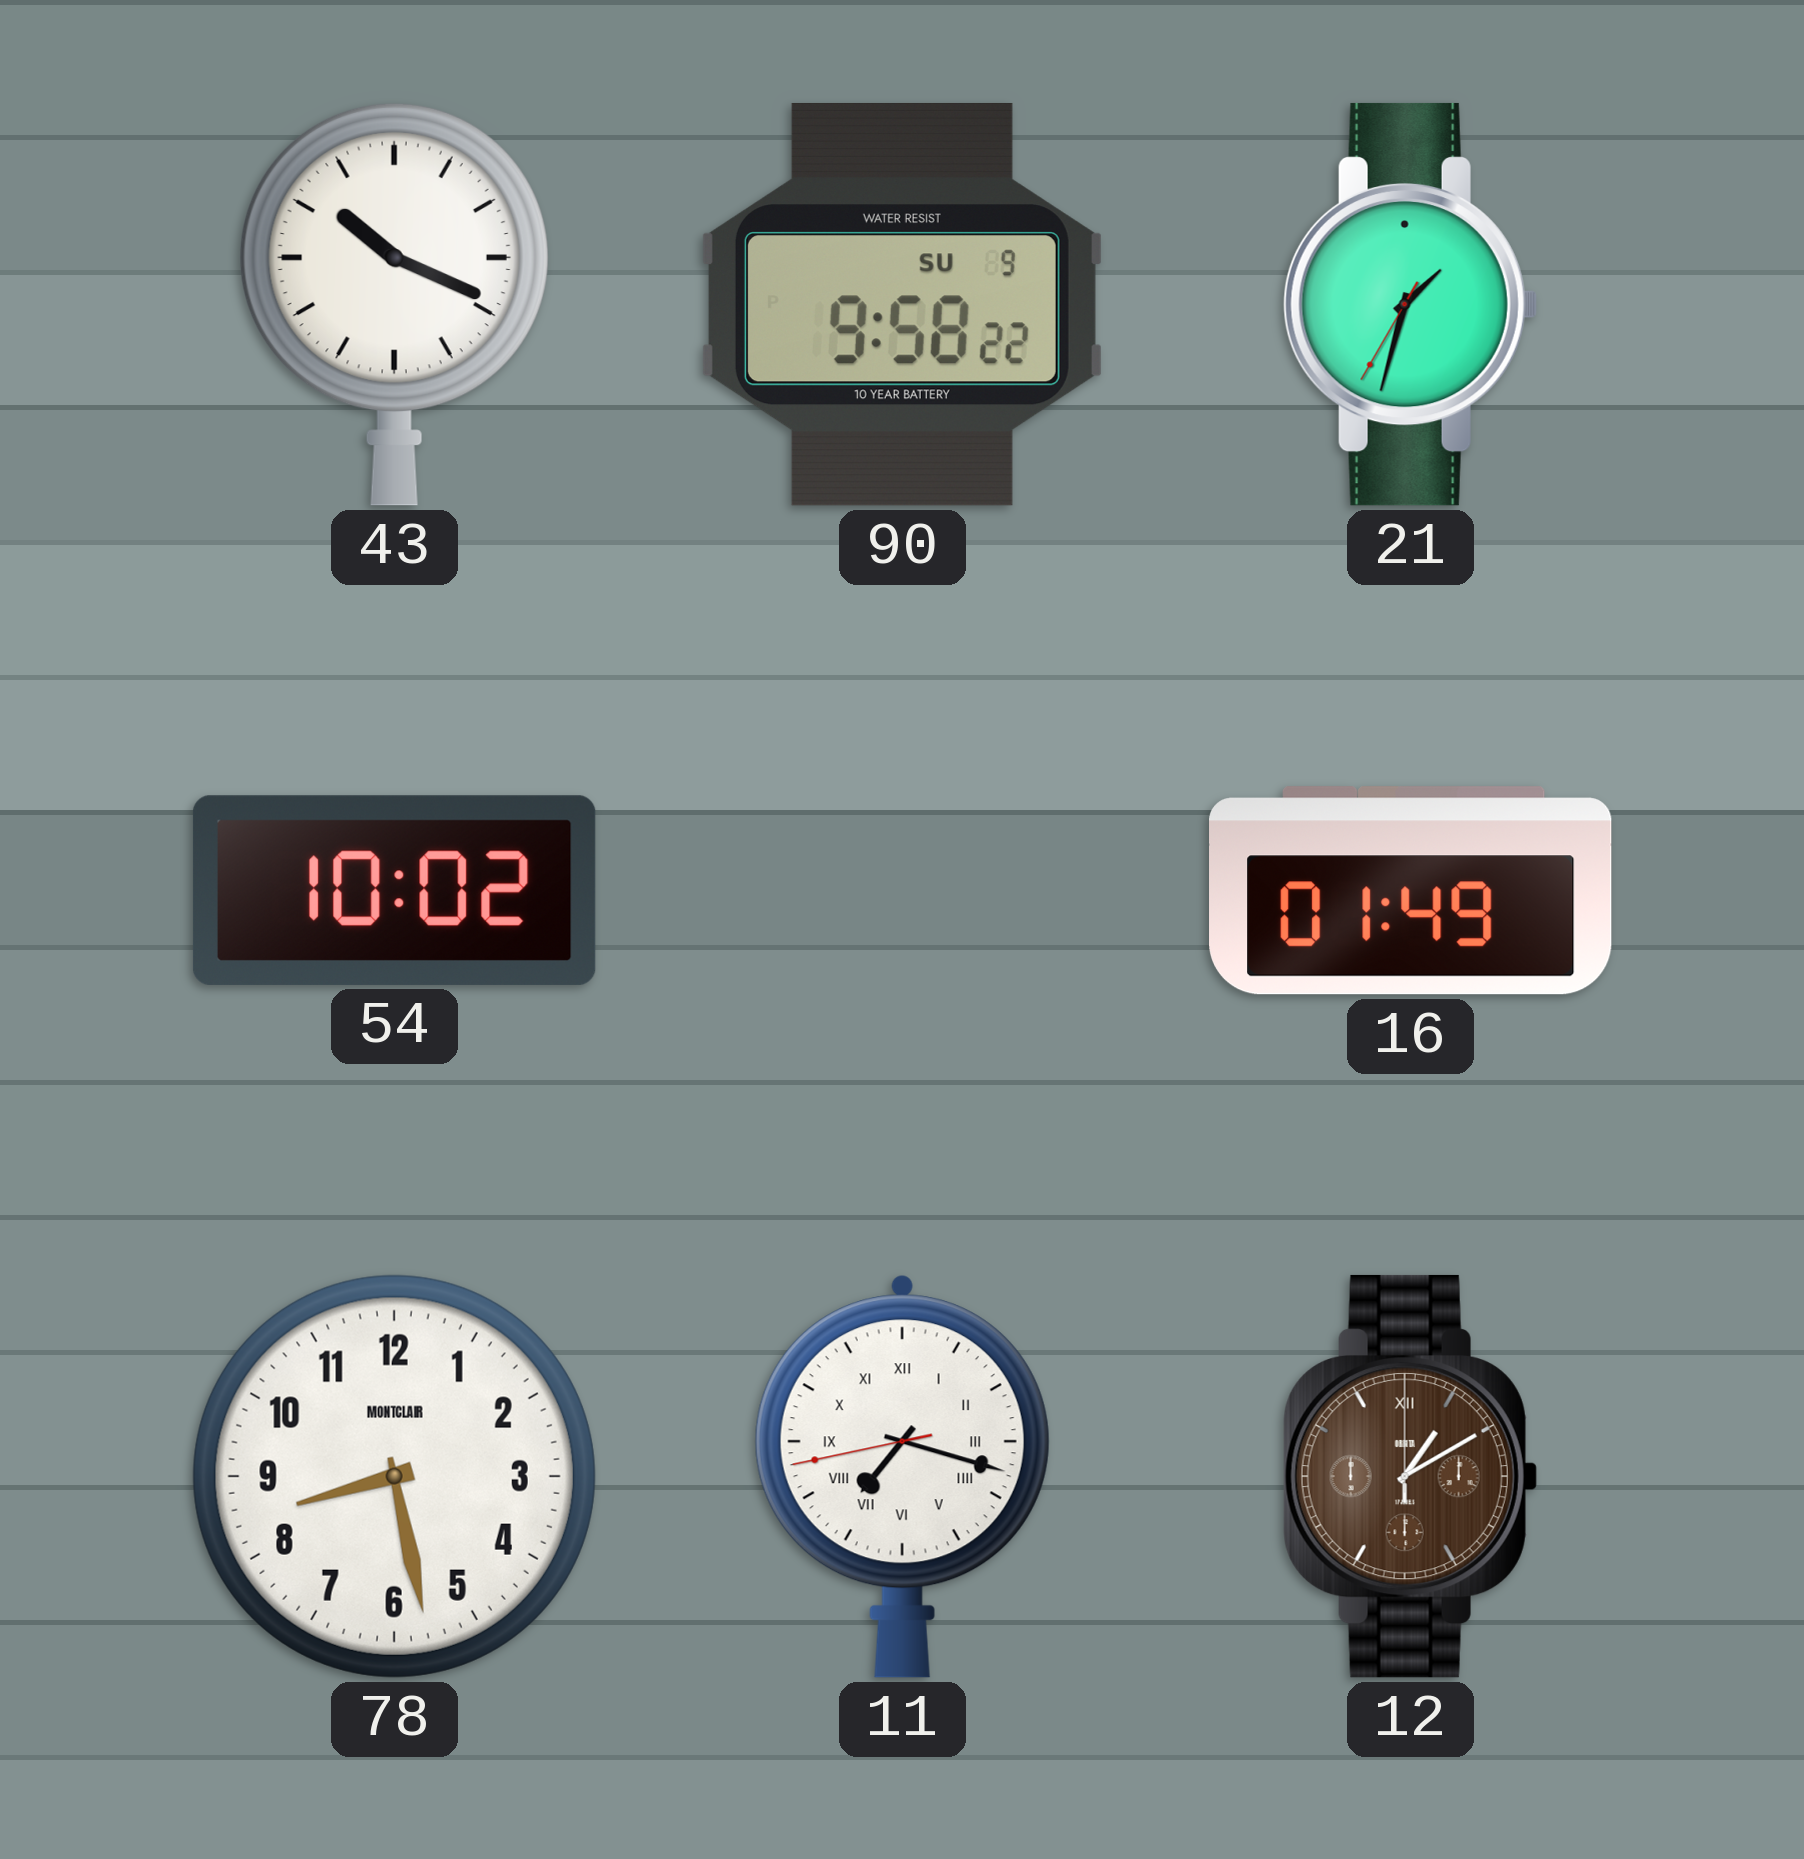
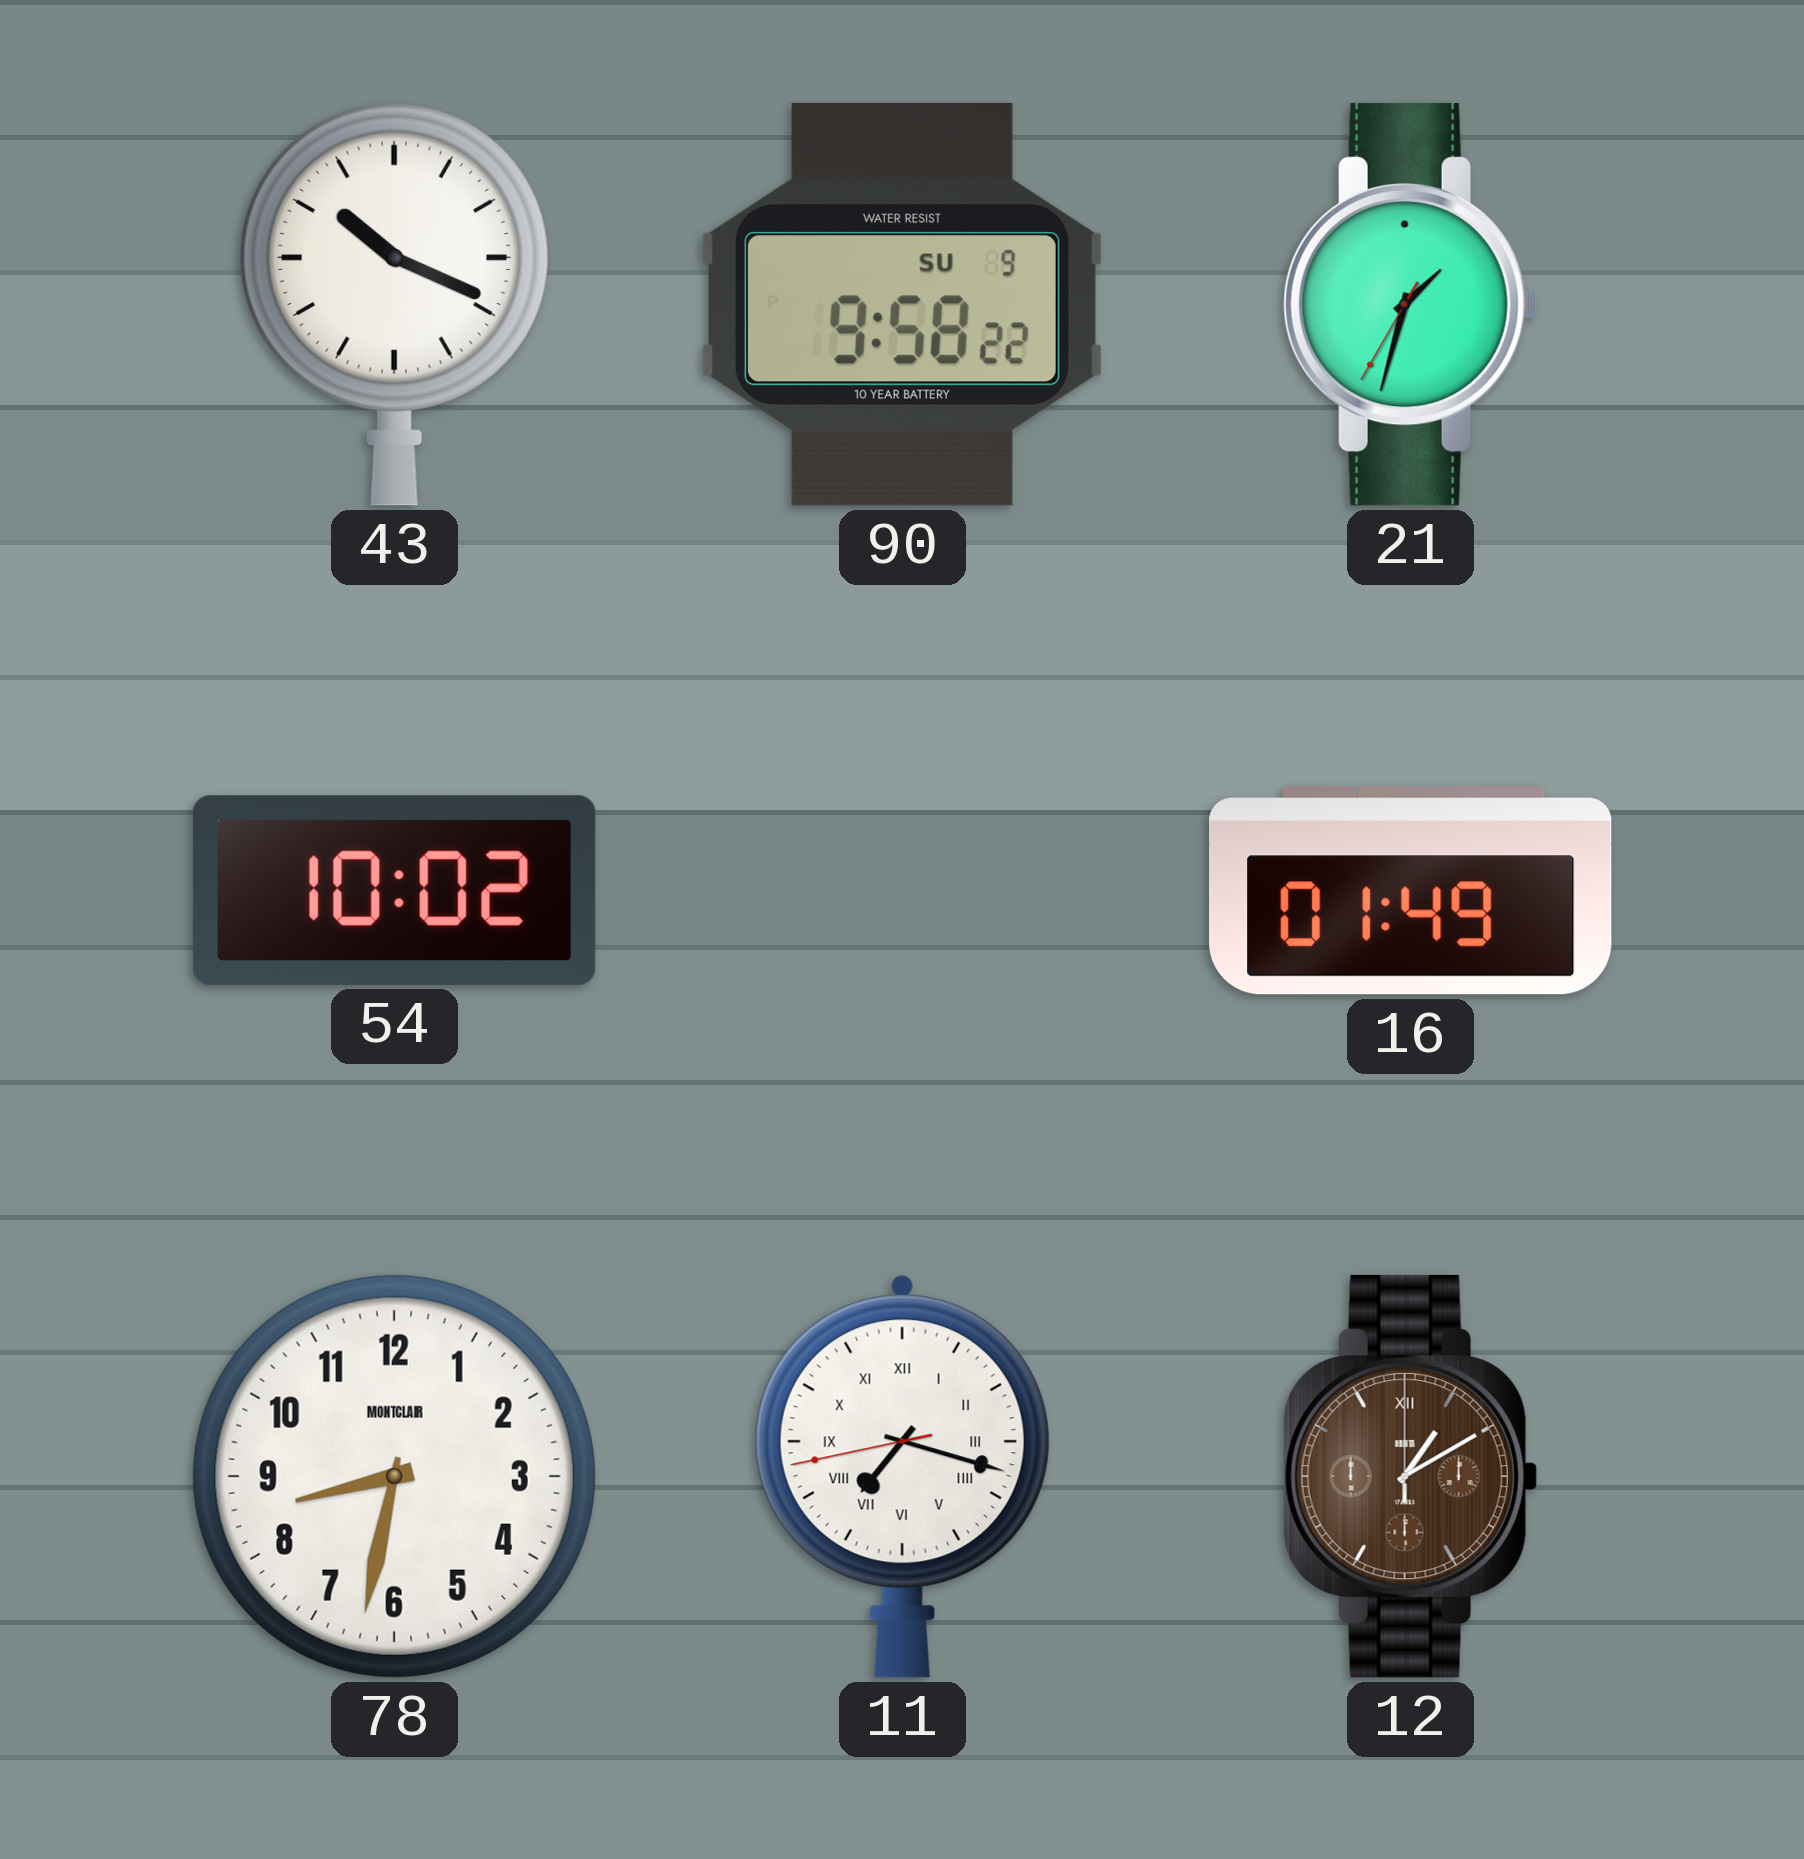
78: 8:28 -> 8:32 (394, 1476)
